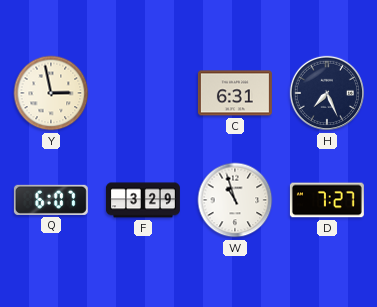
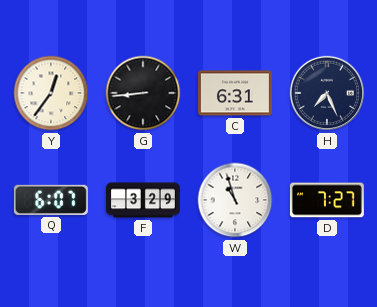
Y: 2:58 -> 12:36 (51, 93)
G: none -> 8:44 (143, 93)
